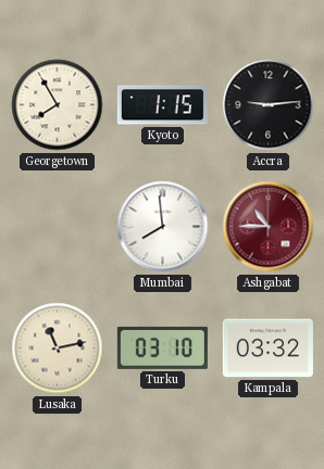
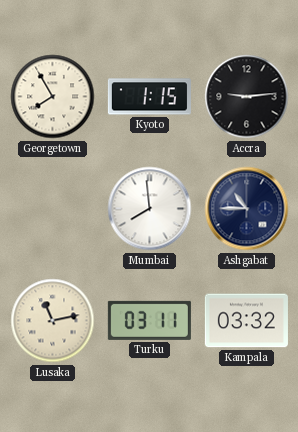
Ashgabat dial: burgundy -> navy (247, 209)
Turku: 03:10 -> 03:11 (149, 320)
